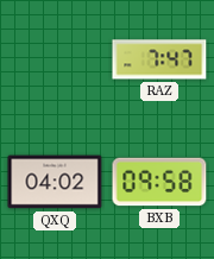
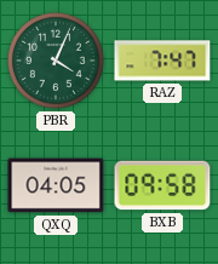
PBR: none -> 4:04 (56, 61)
QXQ: 04:02 -> 04:05 (56, 185)
